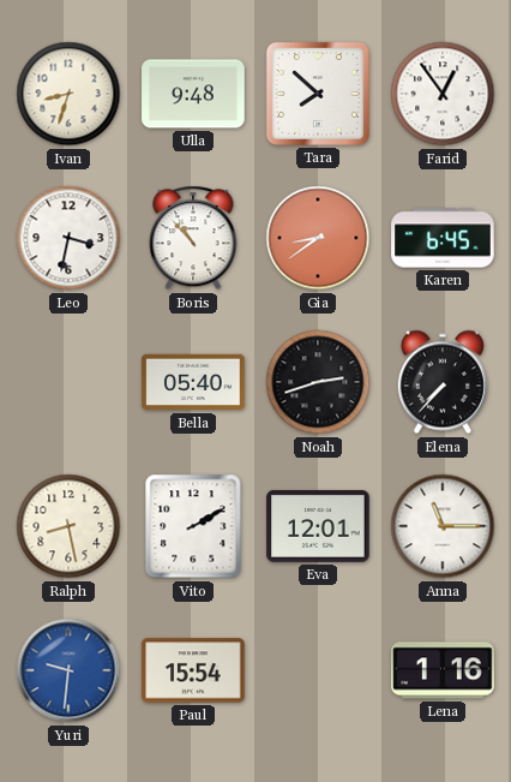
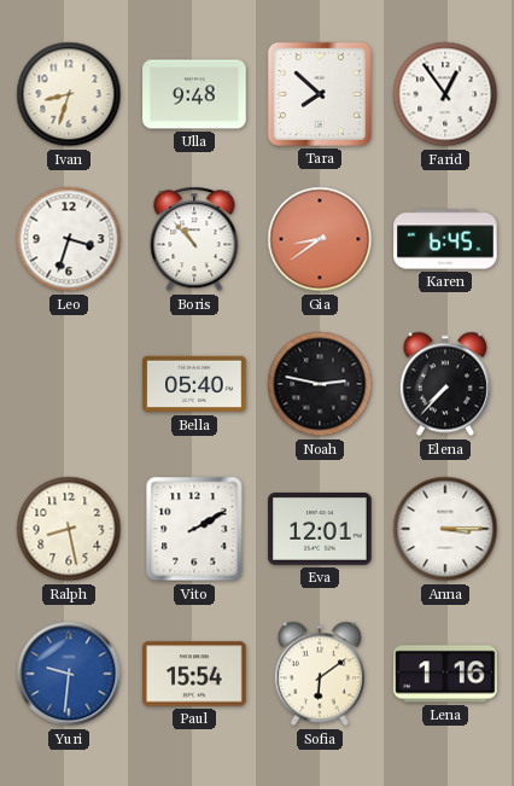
Leo: 3:32 -> 3:33 (69, 239)
Noah: 2:42 -> 2:47 (320, 384)
Anna: 11:15 -> 3:15 (445, 529)
Sofia: none -> 6:09 (320, 674)
